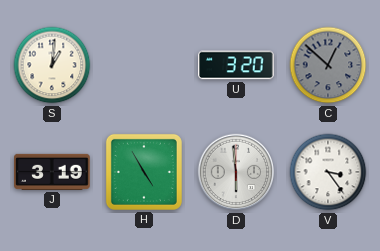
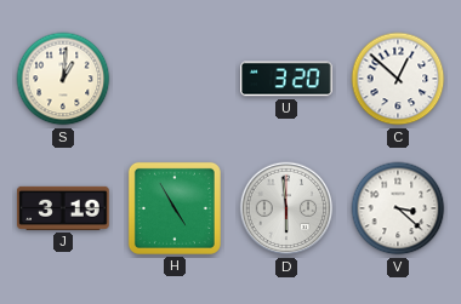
C dial: grey -> white (398, 79)
V: 3:24 -> 3:22 (398, 208)
